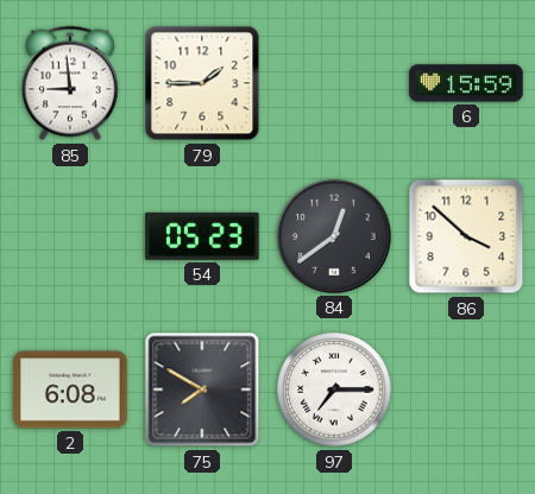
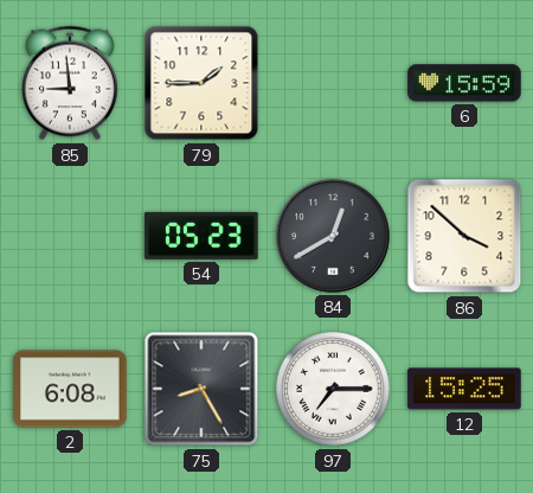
84: 12:39 -> 12:40 (334, 237)
75: 7:50 -> 8:25 (201, 389)
12: none -> 15:25 (464, 389)
